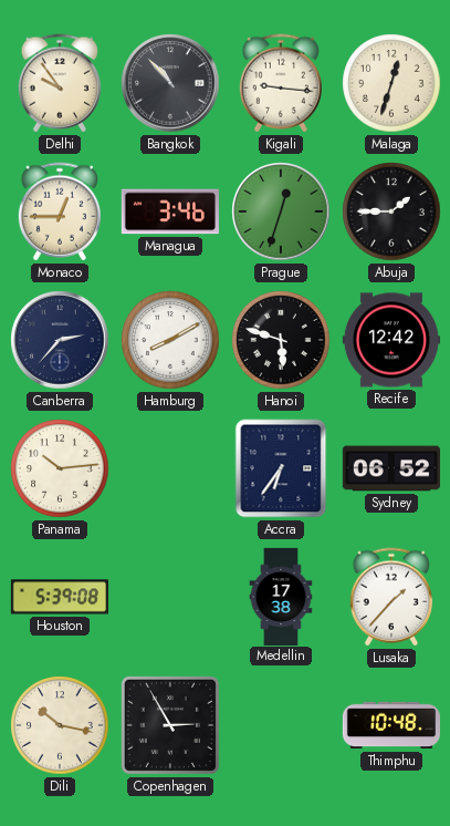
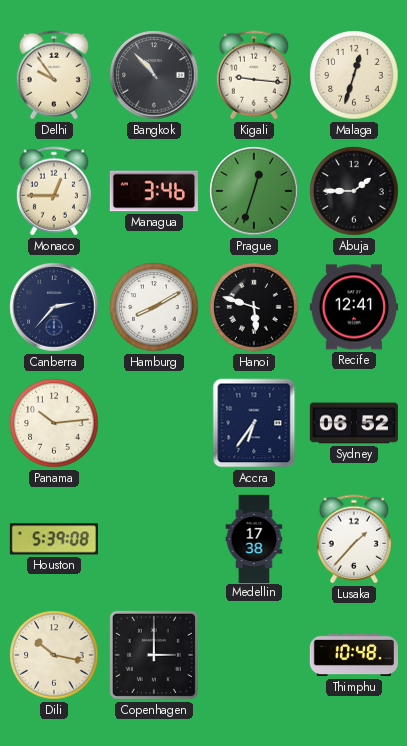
Recife: 12:42 -> 12:41 (354, 307)
Copenhagen: 2:55 -> 3:00 (154, 655)
